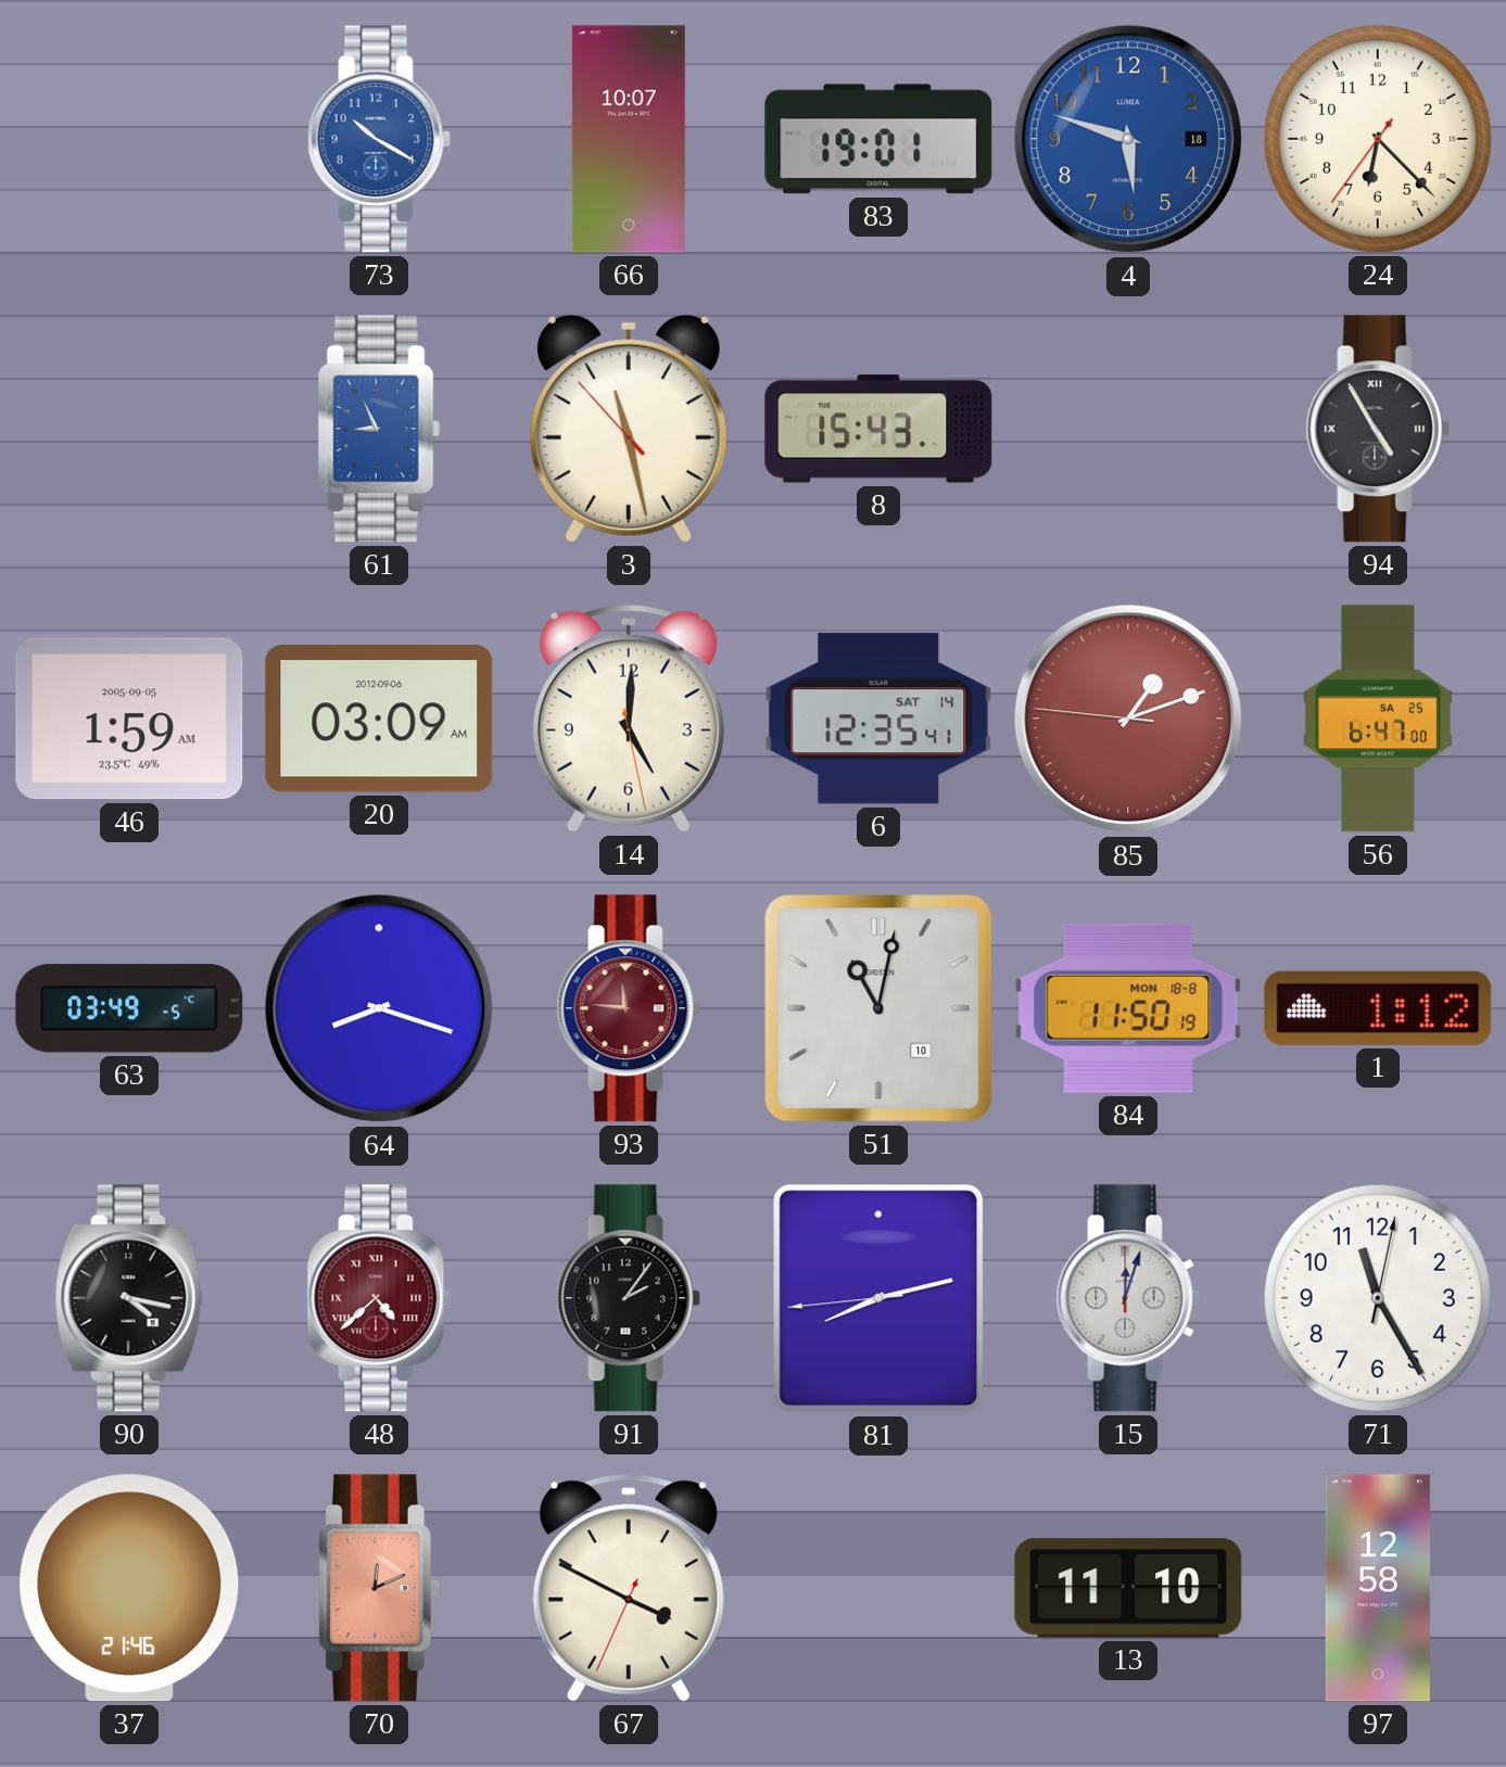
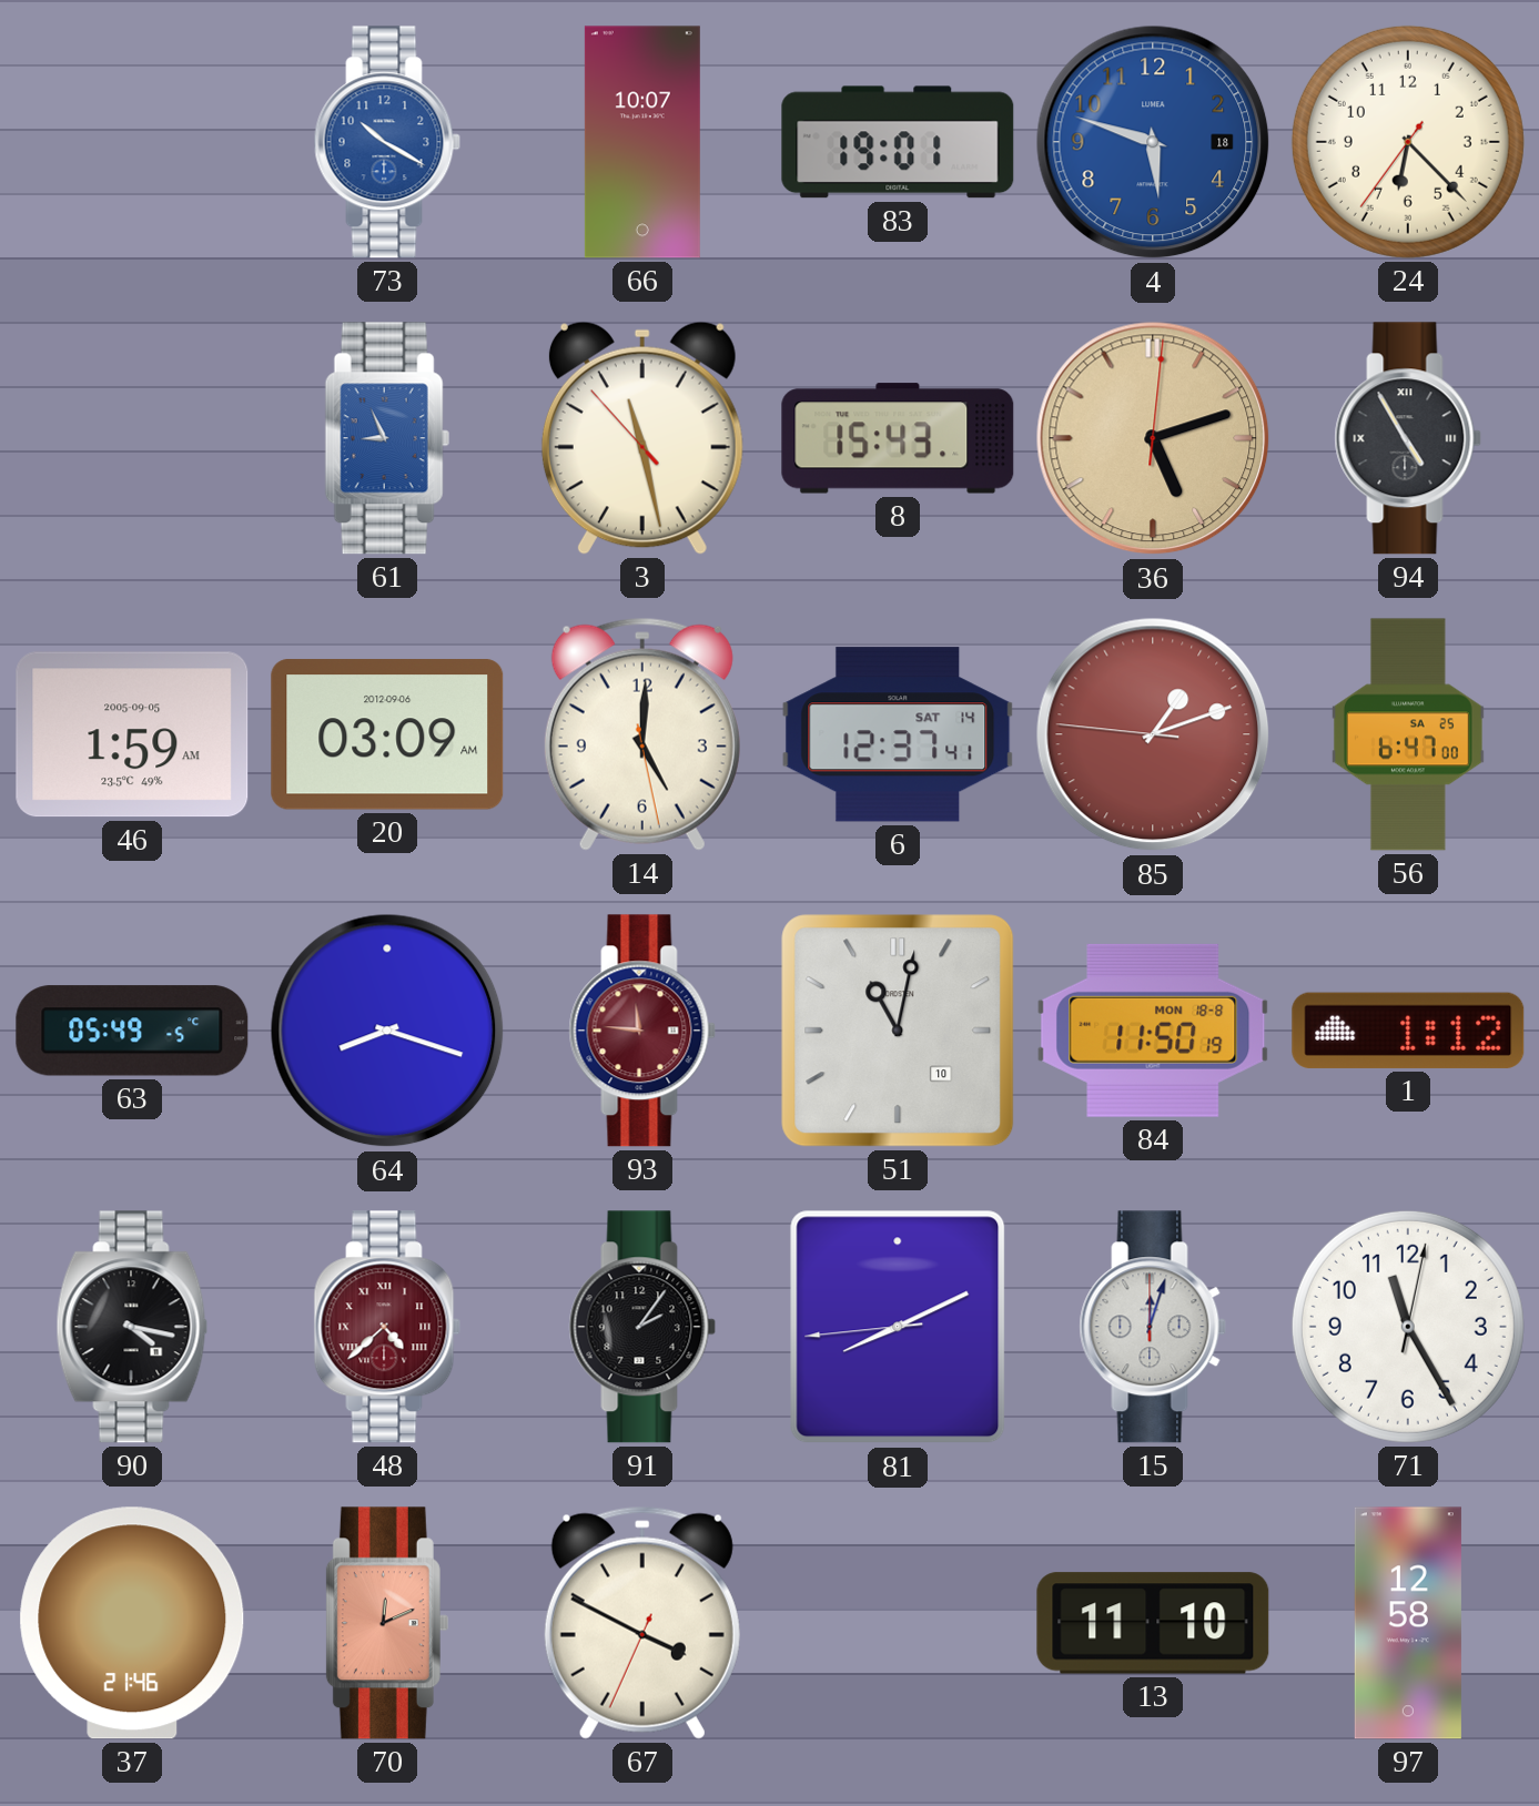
36: none -> 5:12 (1153, 438)
6: 12:35 -> 12:37 (898, 734)
63: 03:49 -> 05:49 (132, 1031)
81: 8:12 -> 8:10 (898, 1327)
